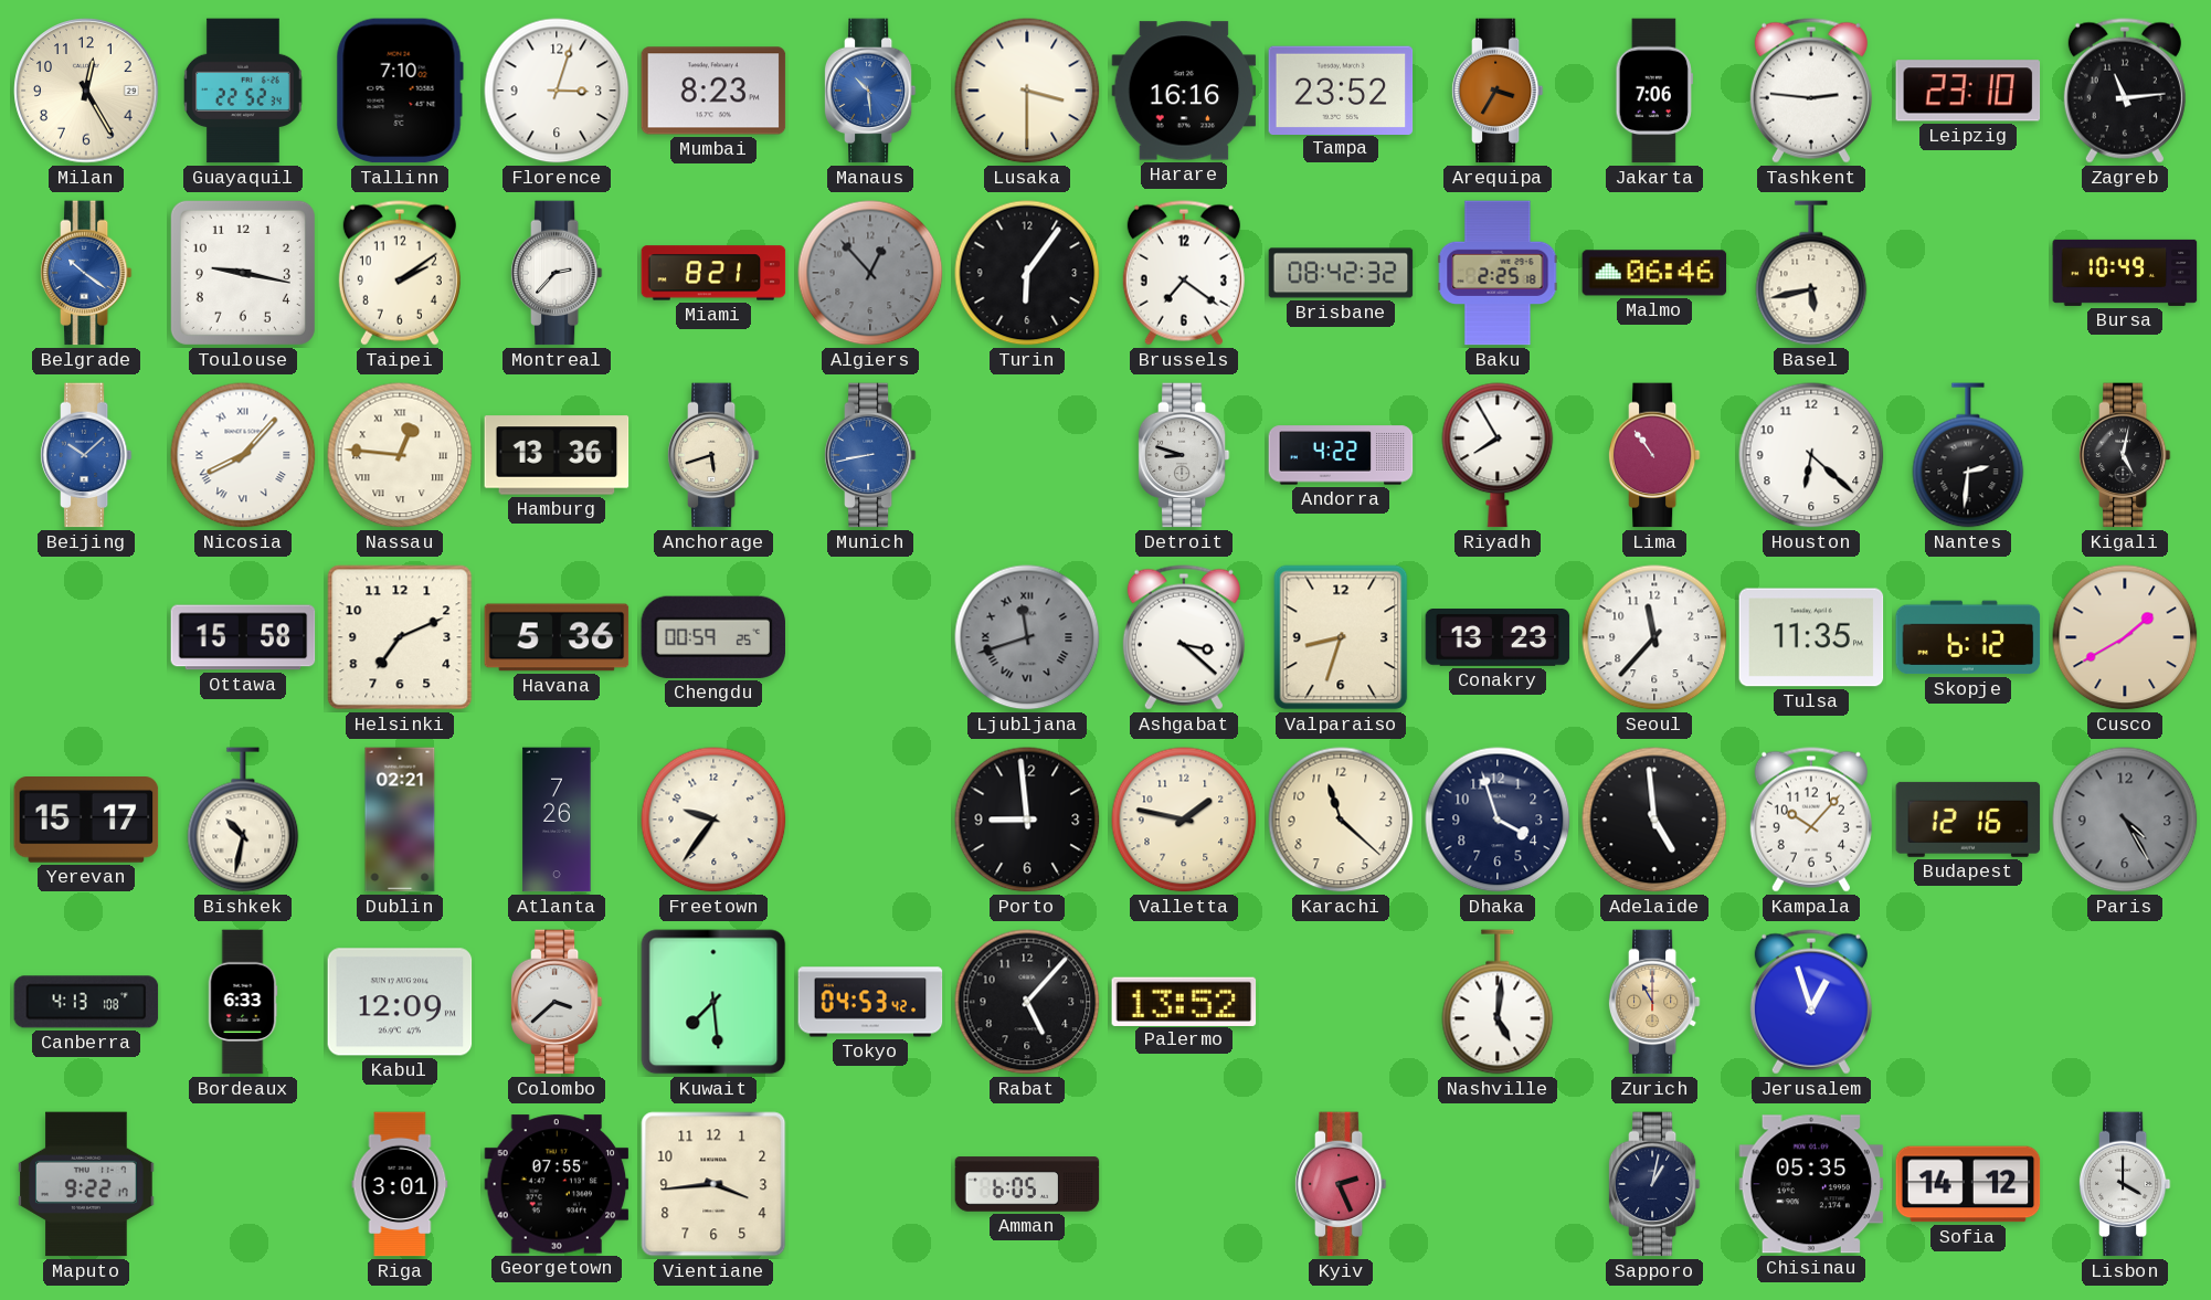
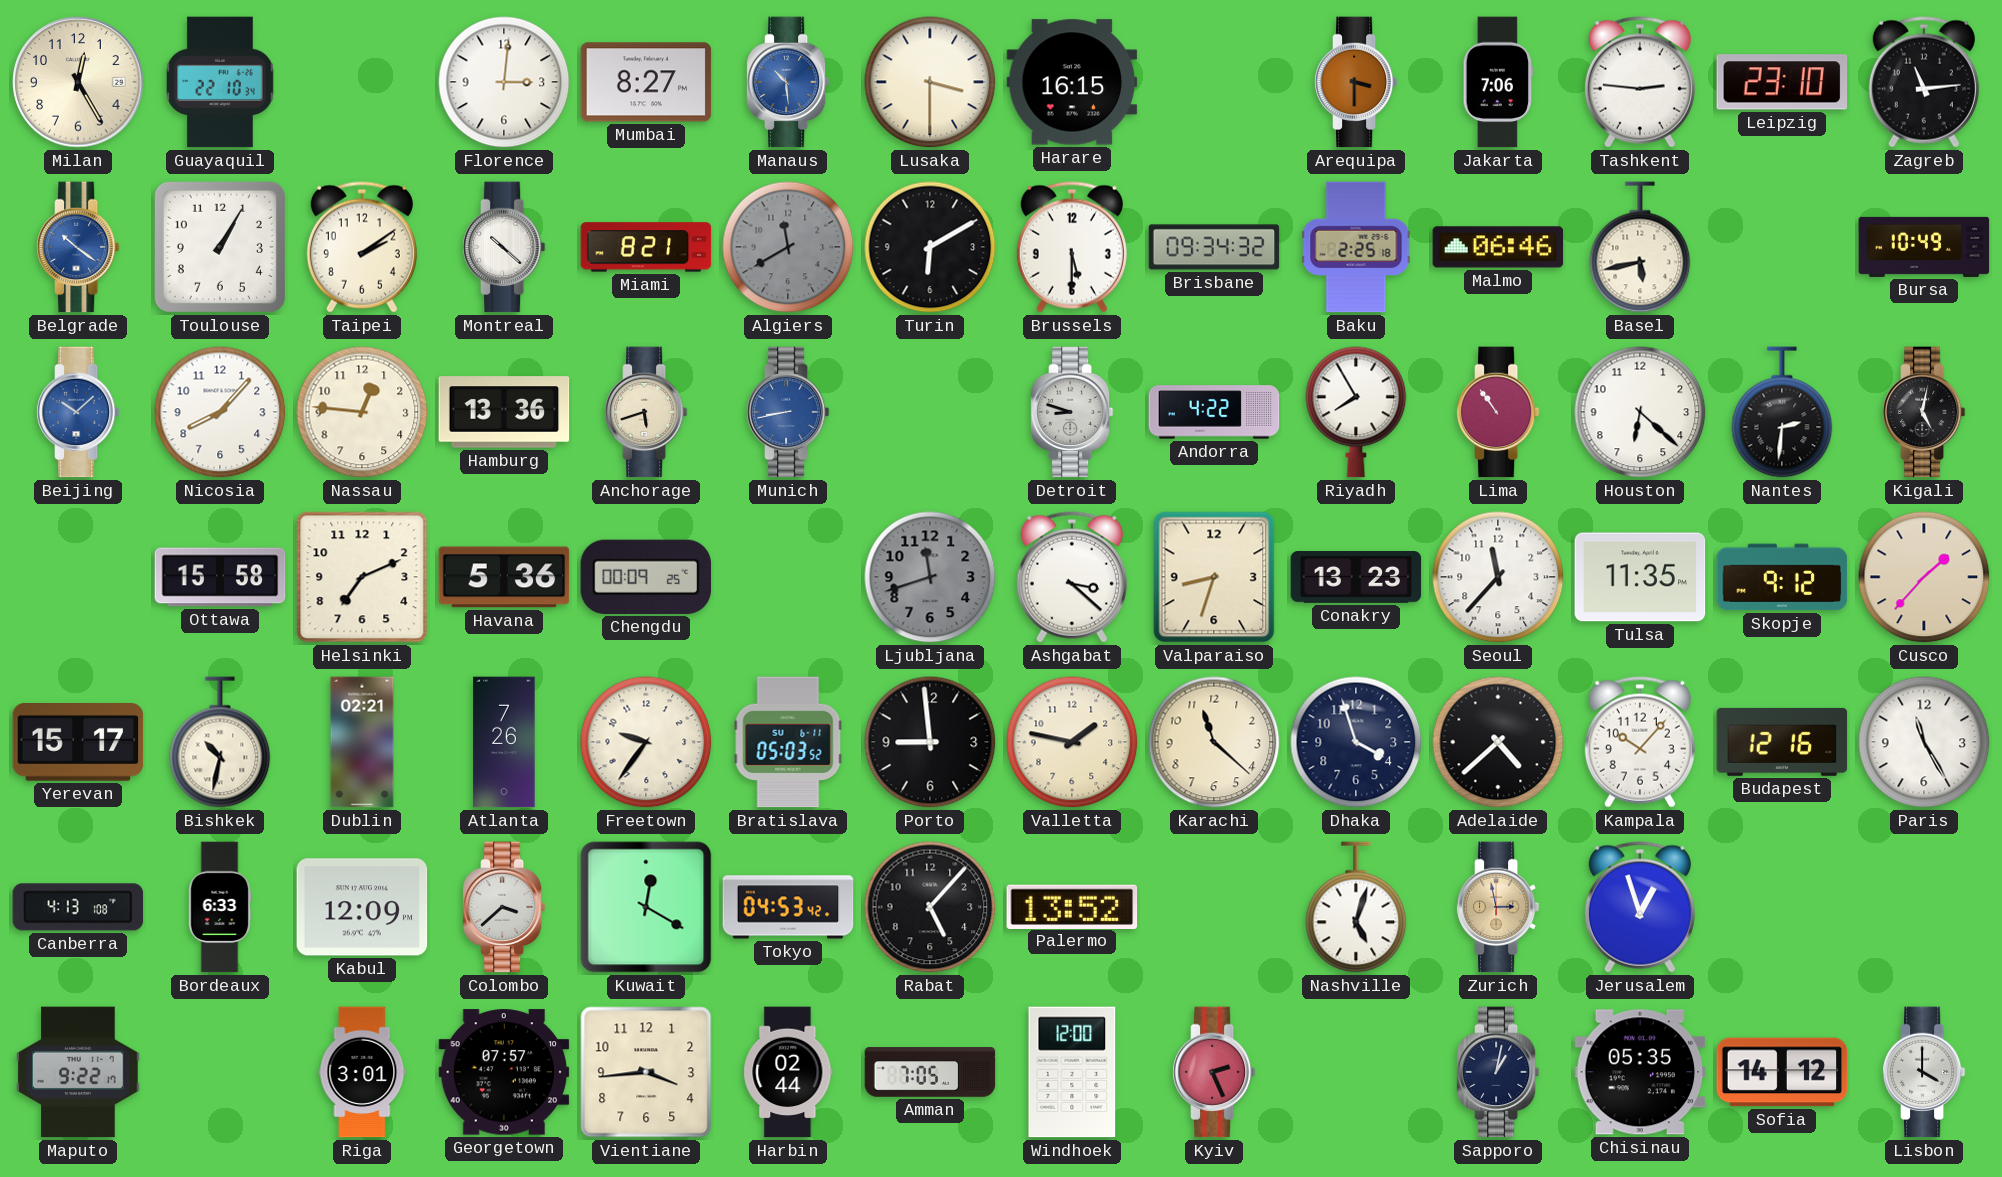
Guayaquil: 22:52 -> 22:10 (220, 82)
Tallinn: 7:10 -> none (400, 91)
Florence: 3:03 -> 3:01 (504, 82)
Mumbai: 8:23 -> 8:27 (646, 82)
Harare: 16:16 -> 16:15 (1072, 82)
Tampa: 23:52 -> none (1341, 89)
Arequipa: 3:35 -> 3:30 (1356, 82)
Toulouse: 9:17 -> 1:05 (220, 247)
Montreal: 2:37 -> 10:22 (504, 247)
Algiers: 12:53 -> 11:40 (788, 247)
Turin: 6:06 -> 6:10 (930, 247)
Brussels: 7:21 -> 5:30 (1072, 247)
Brisbane: 08:42 -> 09:34 (1214, 247)
Nicosia numerals: Roman -> Arabic (220, 412)
Nassau numerals: Roman -> Arabic (362, 412)
Chengdu: 00:59 -> 00:09 (646, 577)
Ljubljana numerals: Roman -> Arabic (930, 577)
Skopje: 6:12 -> 9:12 (1782, 577)
Cusco: 1:40 -> 1:37 (1924, 577)
Bratislava: none -> 05:03 (788, 742)
Adelaide: 4:59 -> 4:38 (1498, 742)
Paris: 4:25 -> 11:25 (1924, 742)
Paris dial: grey -> white (1924, 742)
Kuwait: 7:29 -> 12:20 (646, 907)
Nashville: 5:01 -> 5:03 (1356, 907)
Zurich: 11:00 -> 2:58 (1498, 907)
Georgetown: 07:55 -> 07:57 (504, 1072)
Harbin: none -> 02:44 (788, 1072)
Amman: 6:05 -> 7:05 (930, 1072)
Windhoek: none -> 12:00 (1072, 1072)
